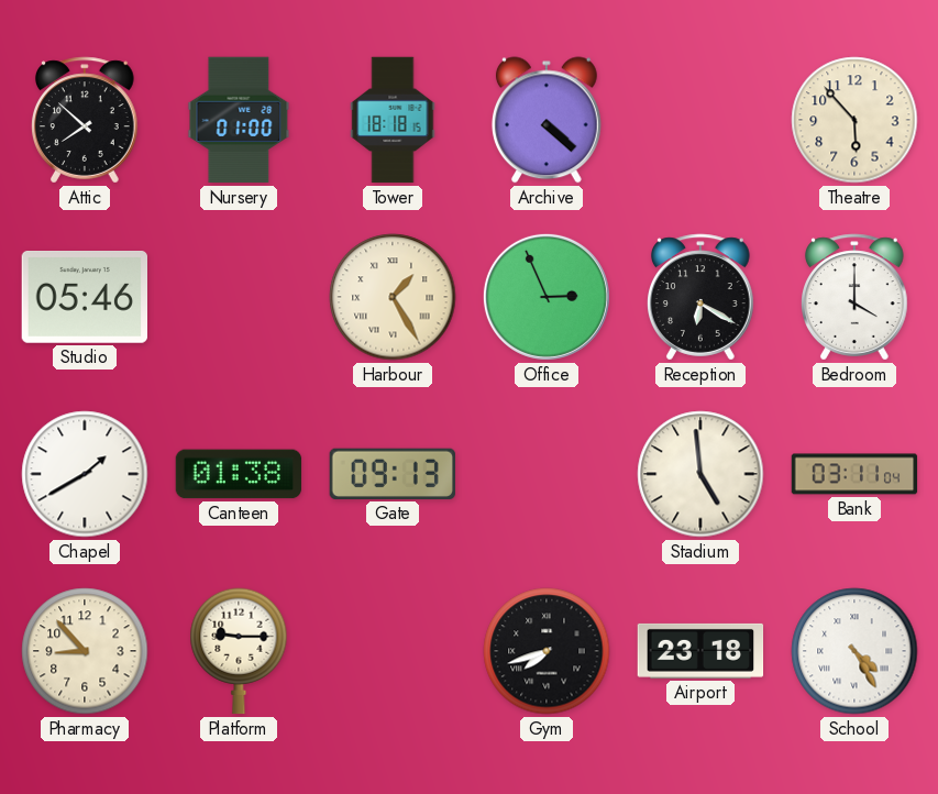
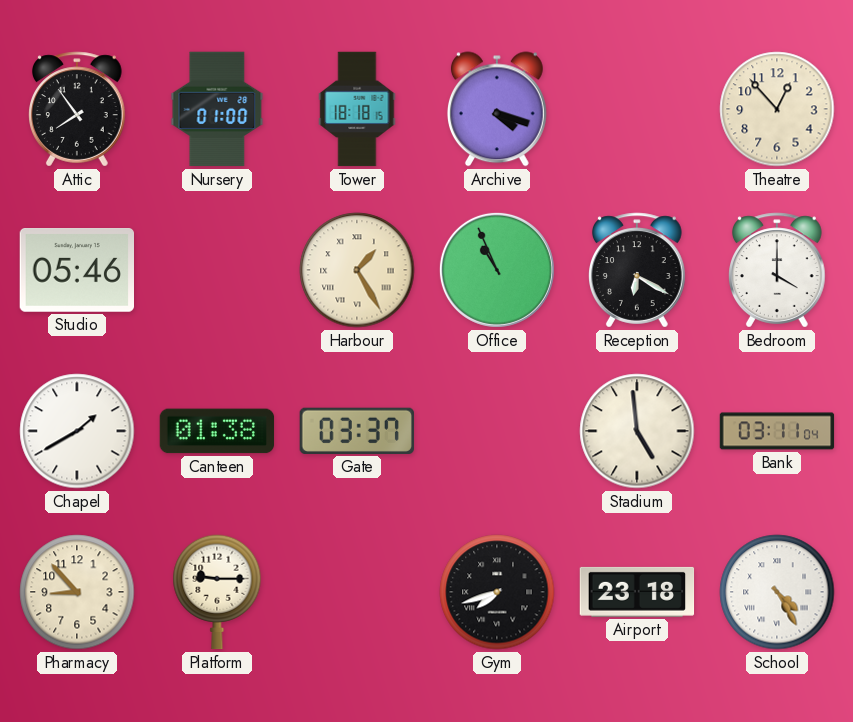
Attic: 7:52 -> 7:54 (78, 109)
Archive: 4:22 -> 4:18 (497, 109)
Theatre: 5:53 -> 12:53 (777, 109)
Office: 2:56 -> 10:56 (497, 270)
Gate: 09:13 -> 03:37 (356, 431)
